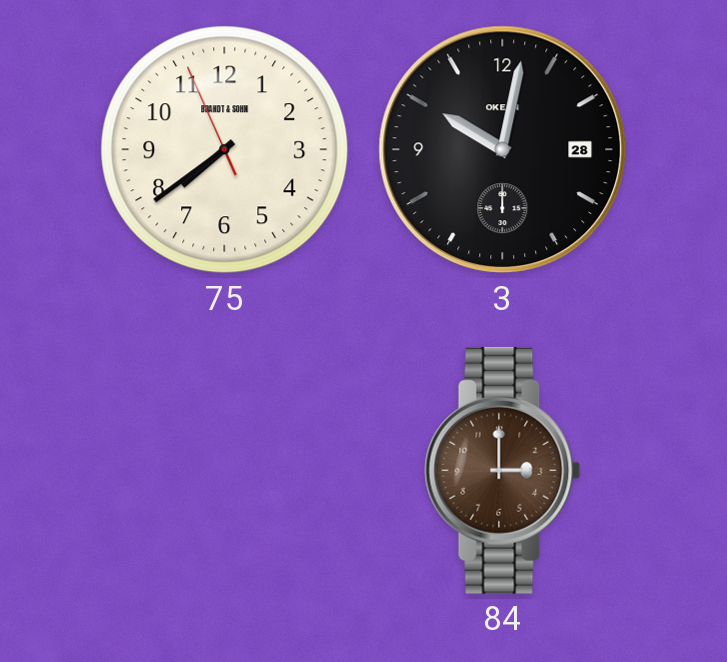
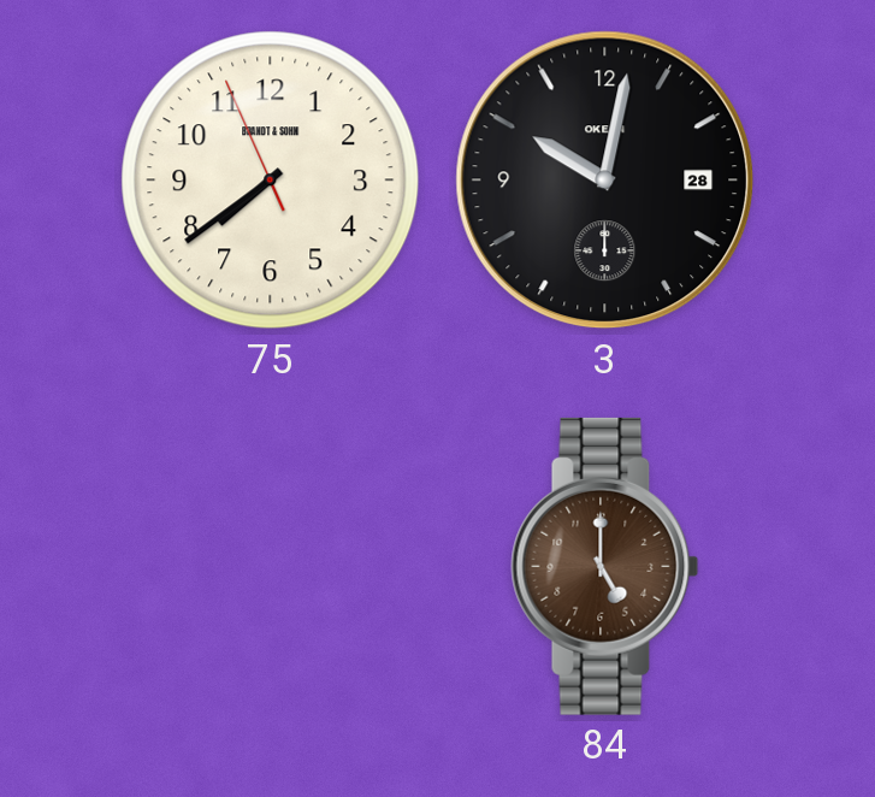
84: 3:00 -> 5:00 (605, 566)
